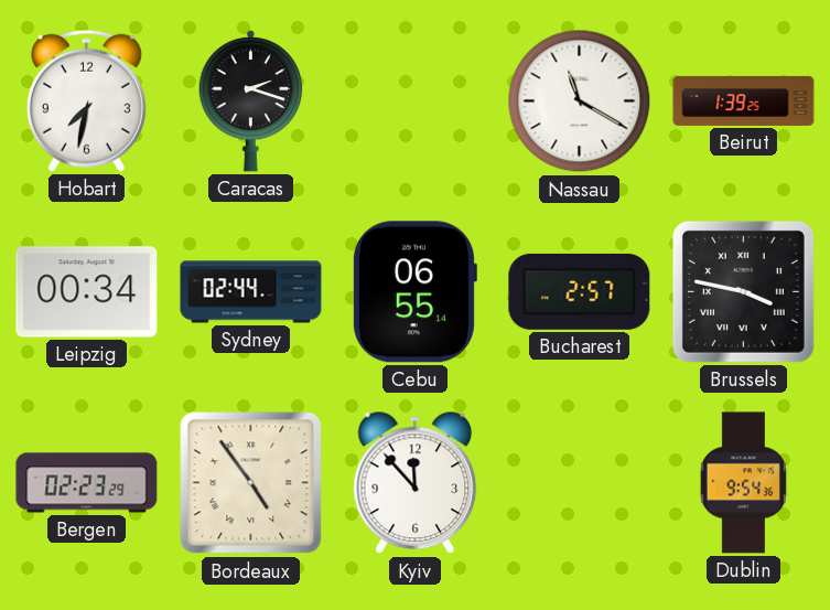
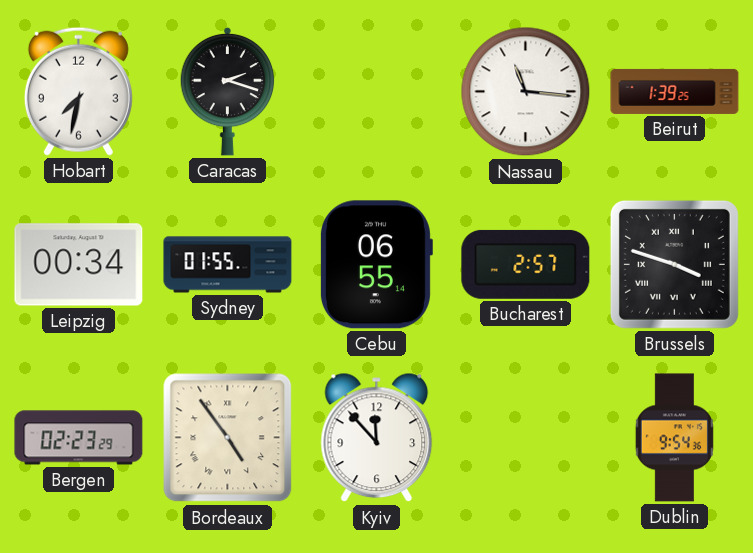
Nassau: 11:20 -> 11:16 (526, 92)
Sydney: 02:44 -> 01:55 (228, 265)
Brussels: 3:47 -> 3:48 (674, 264)
